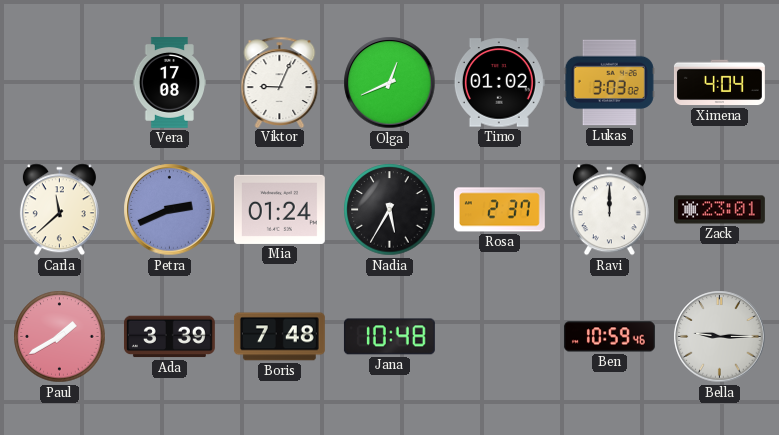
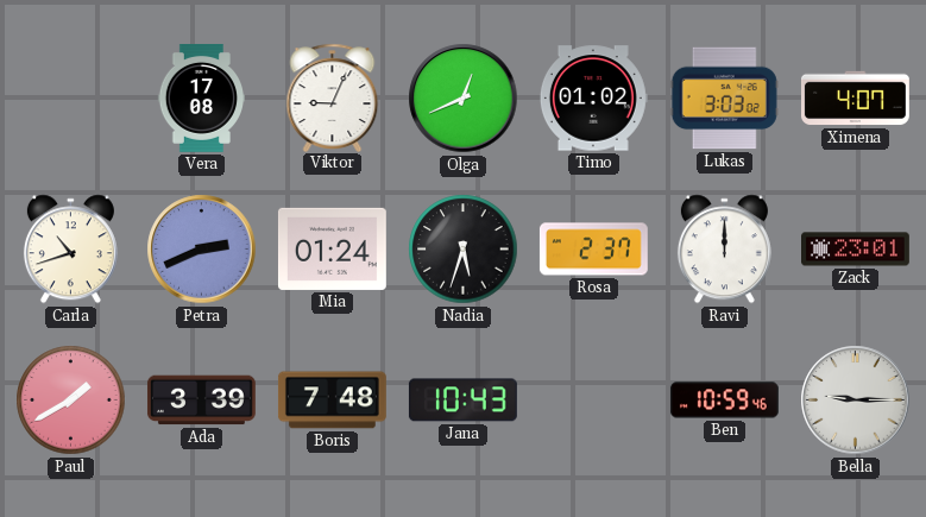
Ximena: 4:04 -> 4:07 (855, 99)
Carla: 11:38 -> 10:42 (70, 250)
Nadia: 5:35 -> 5:33 (464, 250)
Jana: 10:48 -> 10:43 (462, 401)
